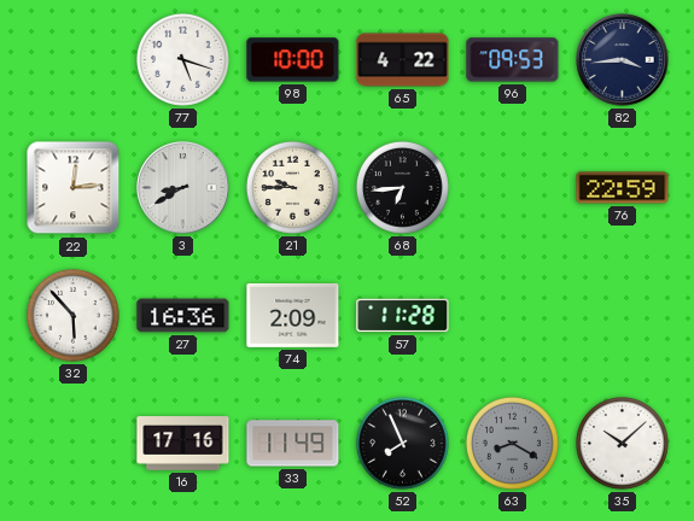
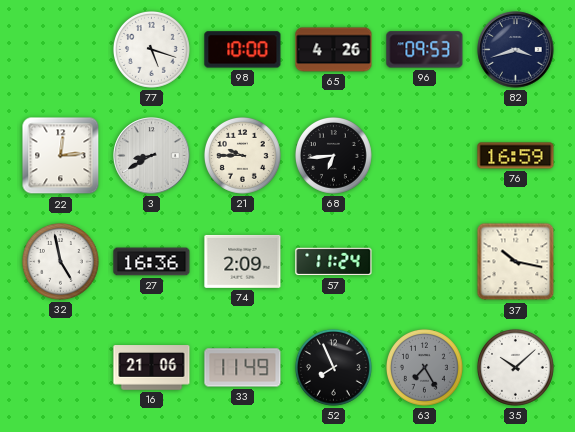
65: 4:22 -> 4:26 (334, 50)
82: 3:44 -> 3:42 (516, 50)
76: 22:59 -> 16:59 (516, 156)
32: 5:53 -> 4:58 (60, 261)
57: 11:28 -> 11:24 (334, 262)
37: none -> 10:17 (516, 262)
16: 17:16 -> 21:06 (152, 368)
63: 8:20 -> 7:25 (424, 367)
